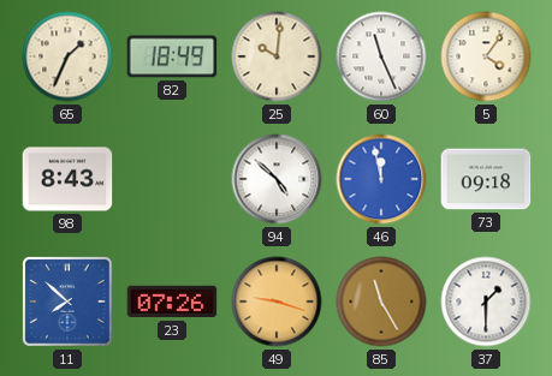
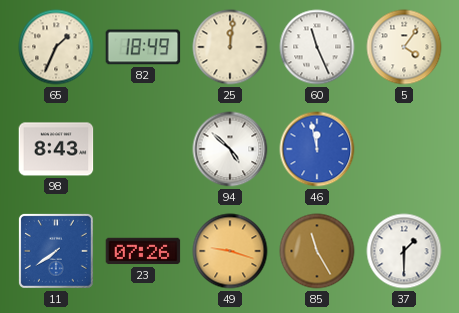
25: 10:01 -> 12:01 (230, 47)
73: 09:18 -> none (486, 179)
11: 7:52 -> 7:39 (56, 251)
